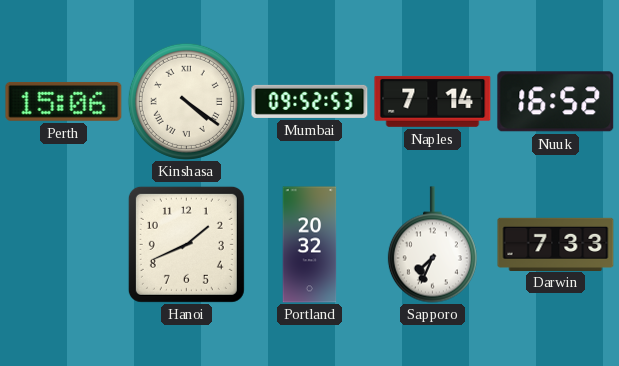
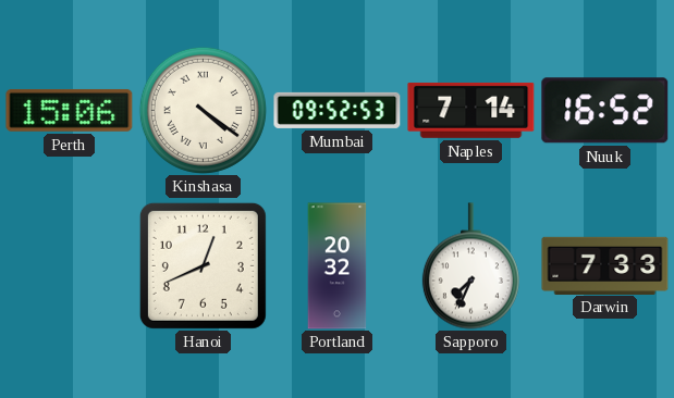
Hanoi: 1:41 -> 12:41 (203, 265)
